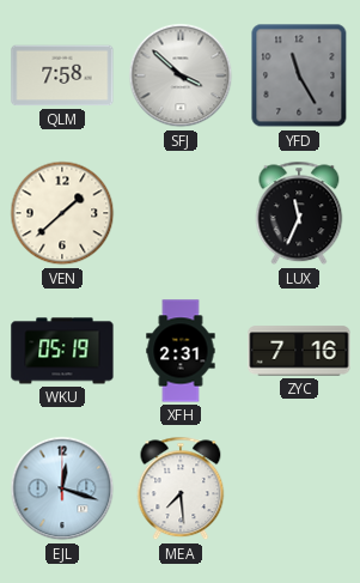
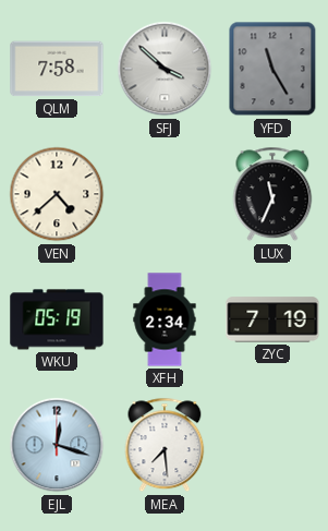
VEN: 1:38 -> 4:38 (57, 194)
XFH: 2:31 -> 2:34 (165, 319)
ZYC: 7:16 -> 7:19 (272, 319)
